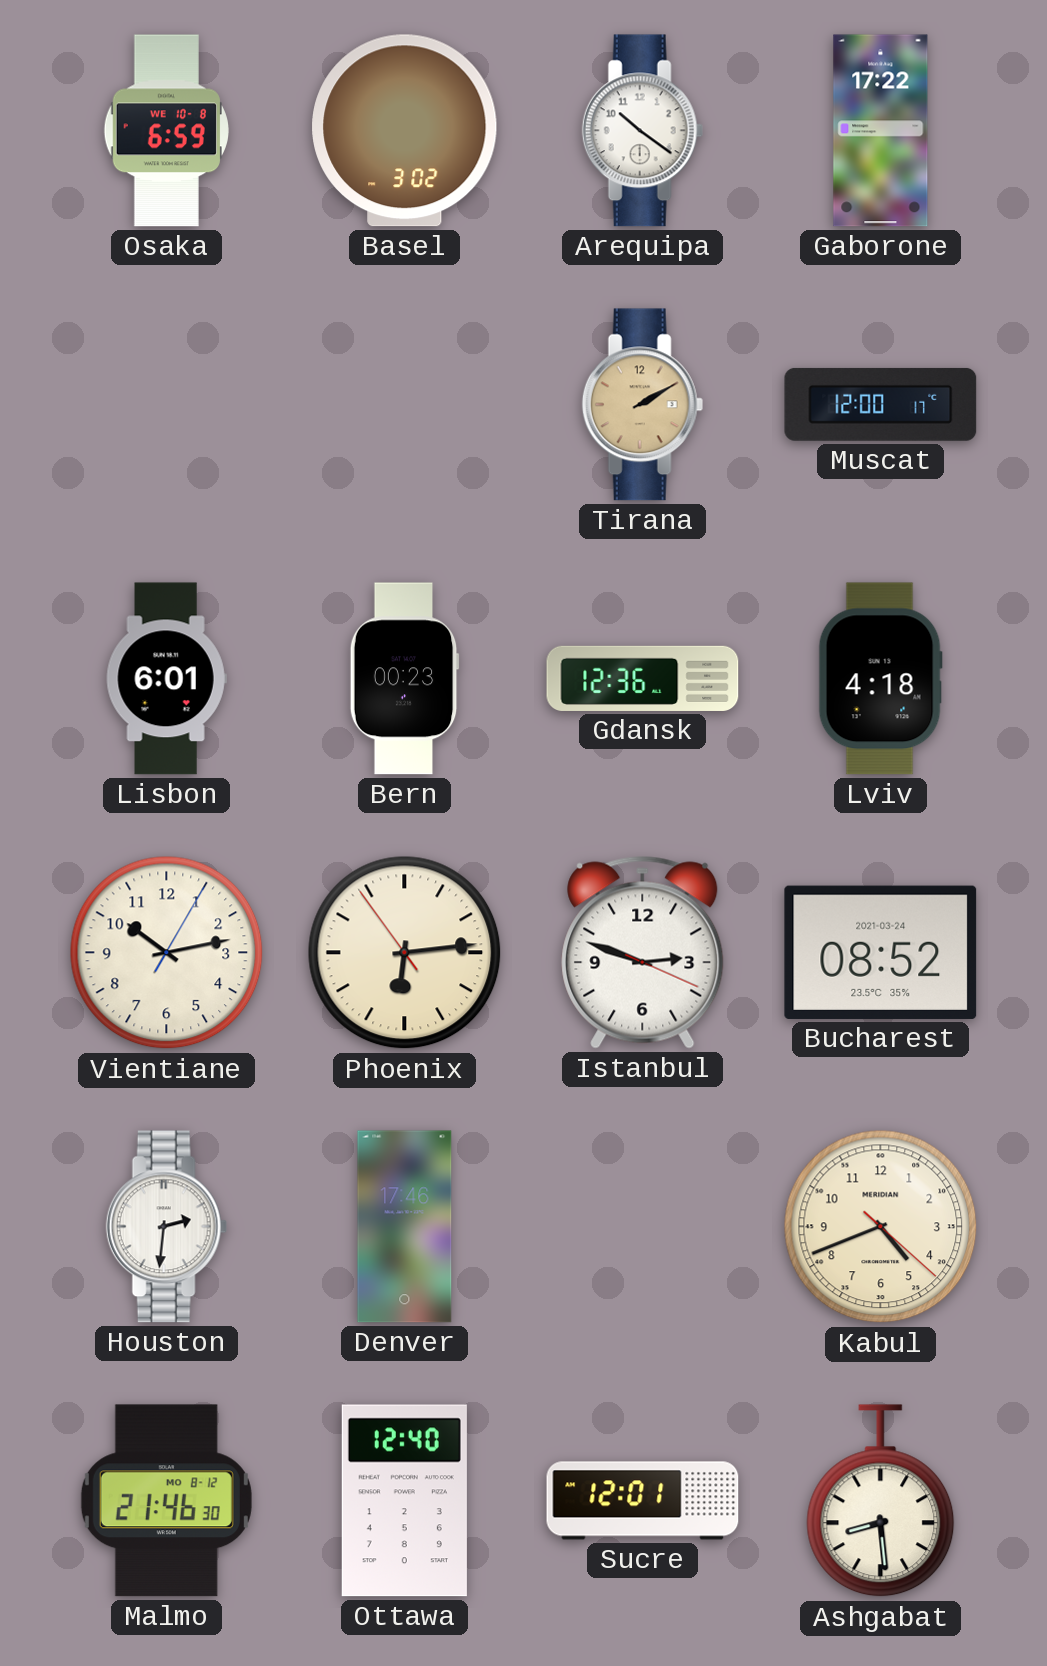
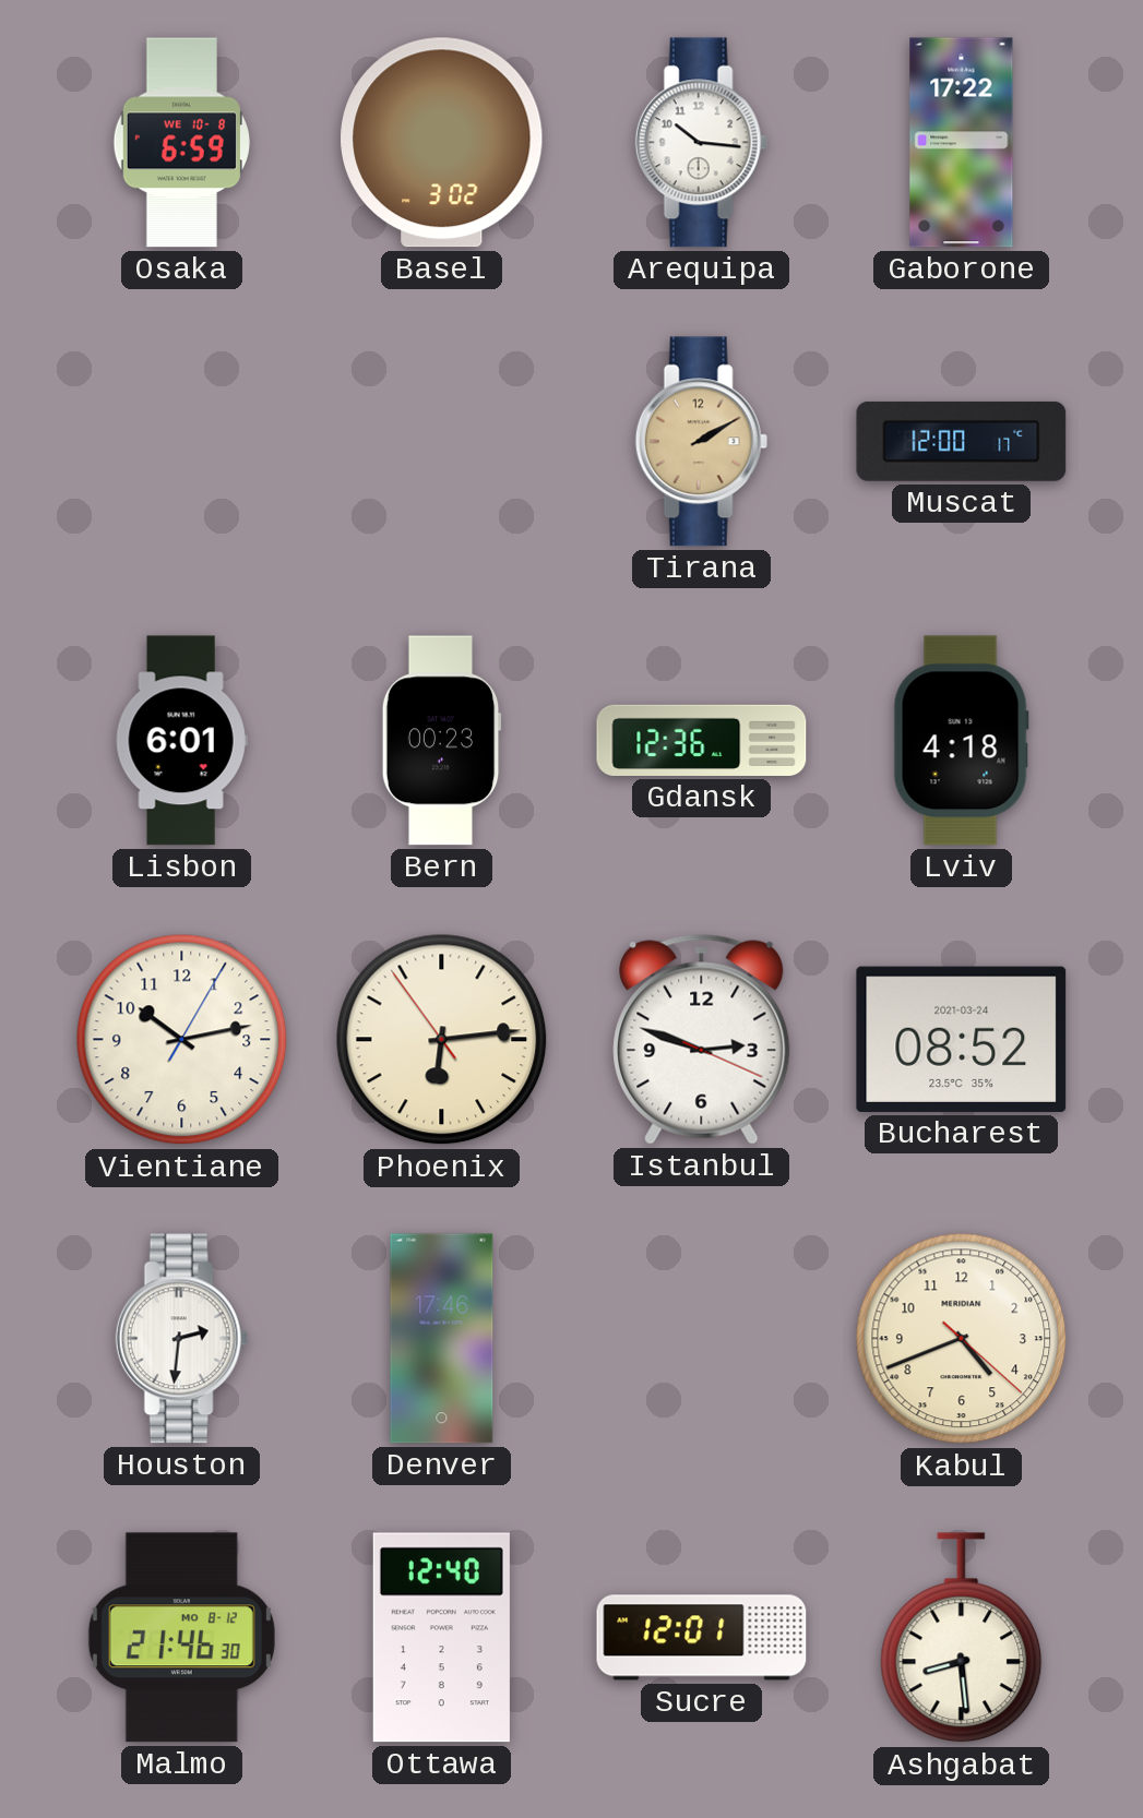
Arequipa: 10:21 -> 10:16 (701, 143)
